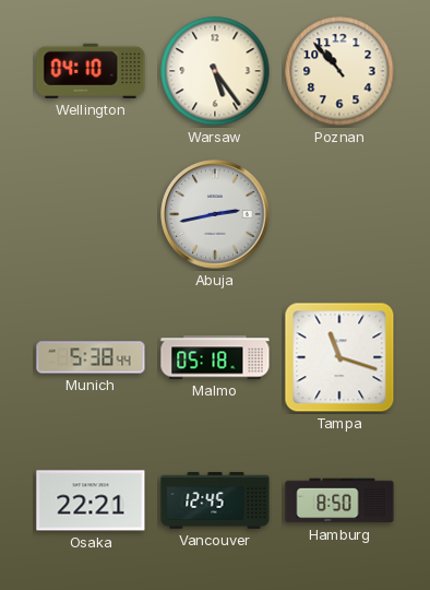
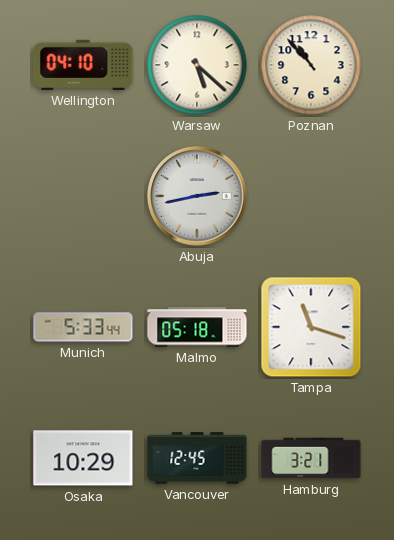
Warsaw: 5:24 -> 5:22 (197, 65)
Munich: 5:38 -> 5:33 (83, 327)
Osaka: 22:21 -> 10:29 (83, 458)
Hamburg: 8:50 -> 3:21 (311, 458)
